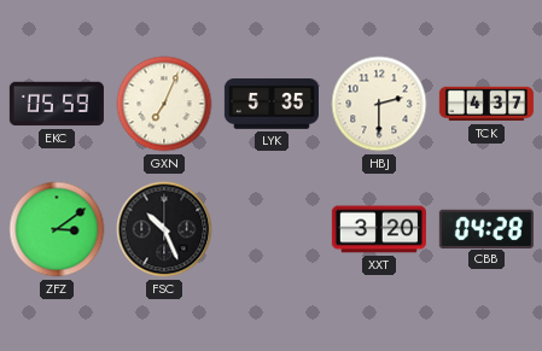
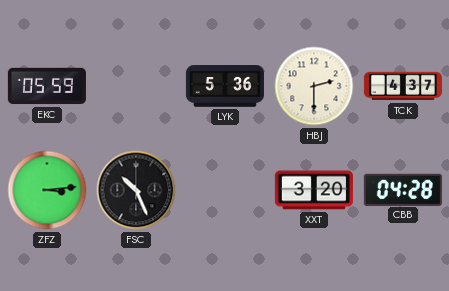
GXN: 7:04 -> none (164, 104)
LYK: 5:35 -> 5:36 (225, 86)
ZFZ: 3:09 -> 3:14 (47, 190)
